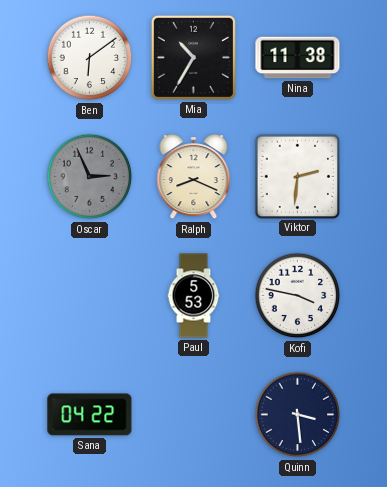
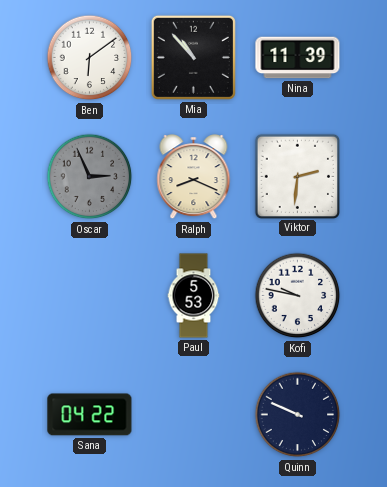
Mia: 10:35 -> 10:53 (193, 57)
Nina: 11:38 -> 11:39 (298, 58)
Kofi: 3:47 -> 9:47 (298, 296)
Quinn: 3:29 -> 9:49 (298, 415)
